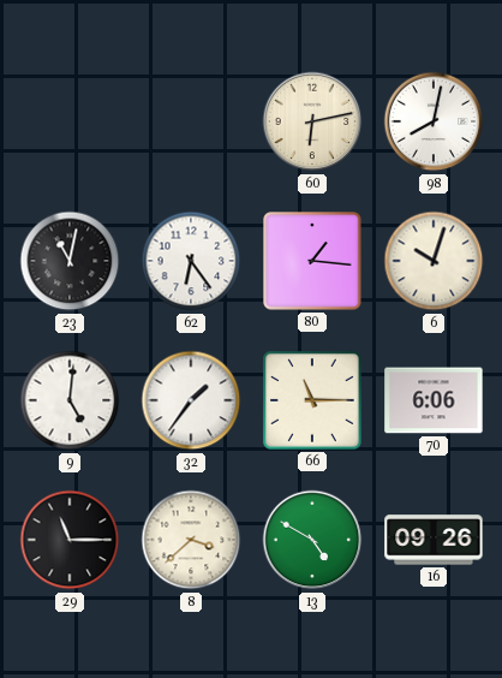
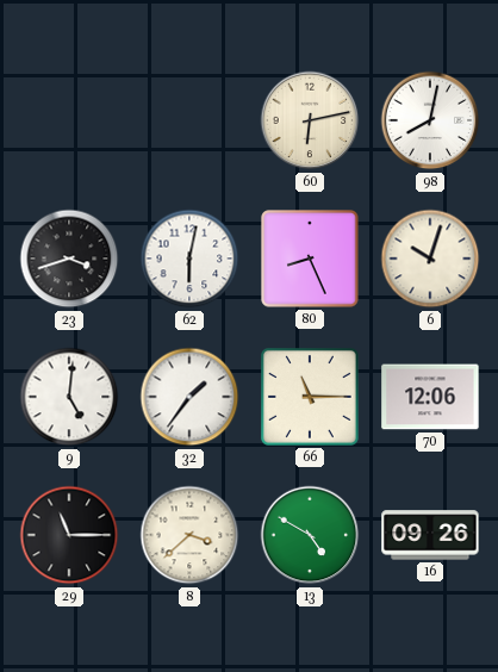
23: 11:02 -> 3:42 (69, 259)
62: 6:24 -> 6:02 (189, 259)
80: 1:16 -> 8:26 (310, 259)
70: 6:06 -> 12:06 (430, 397)
